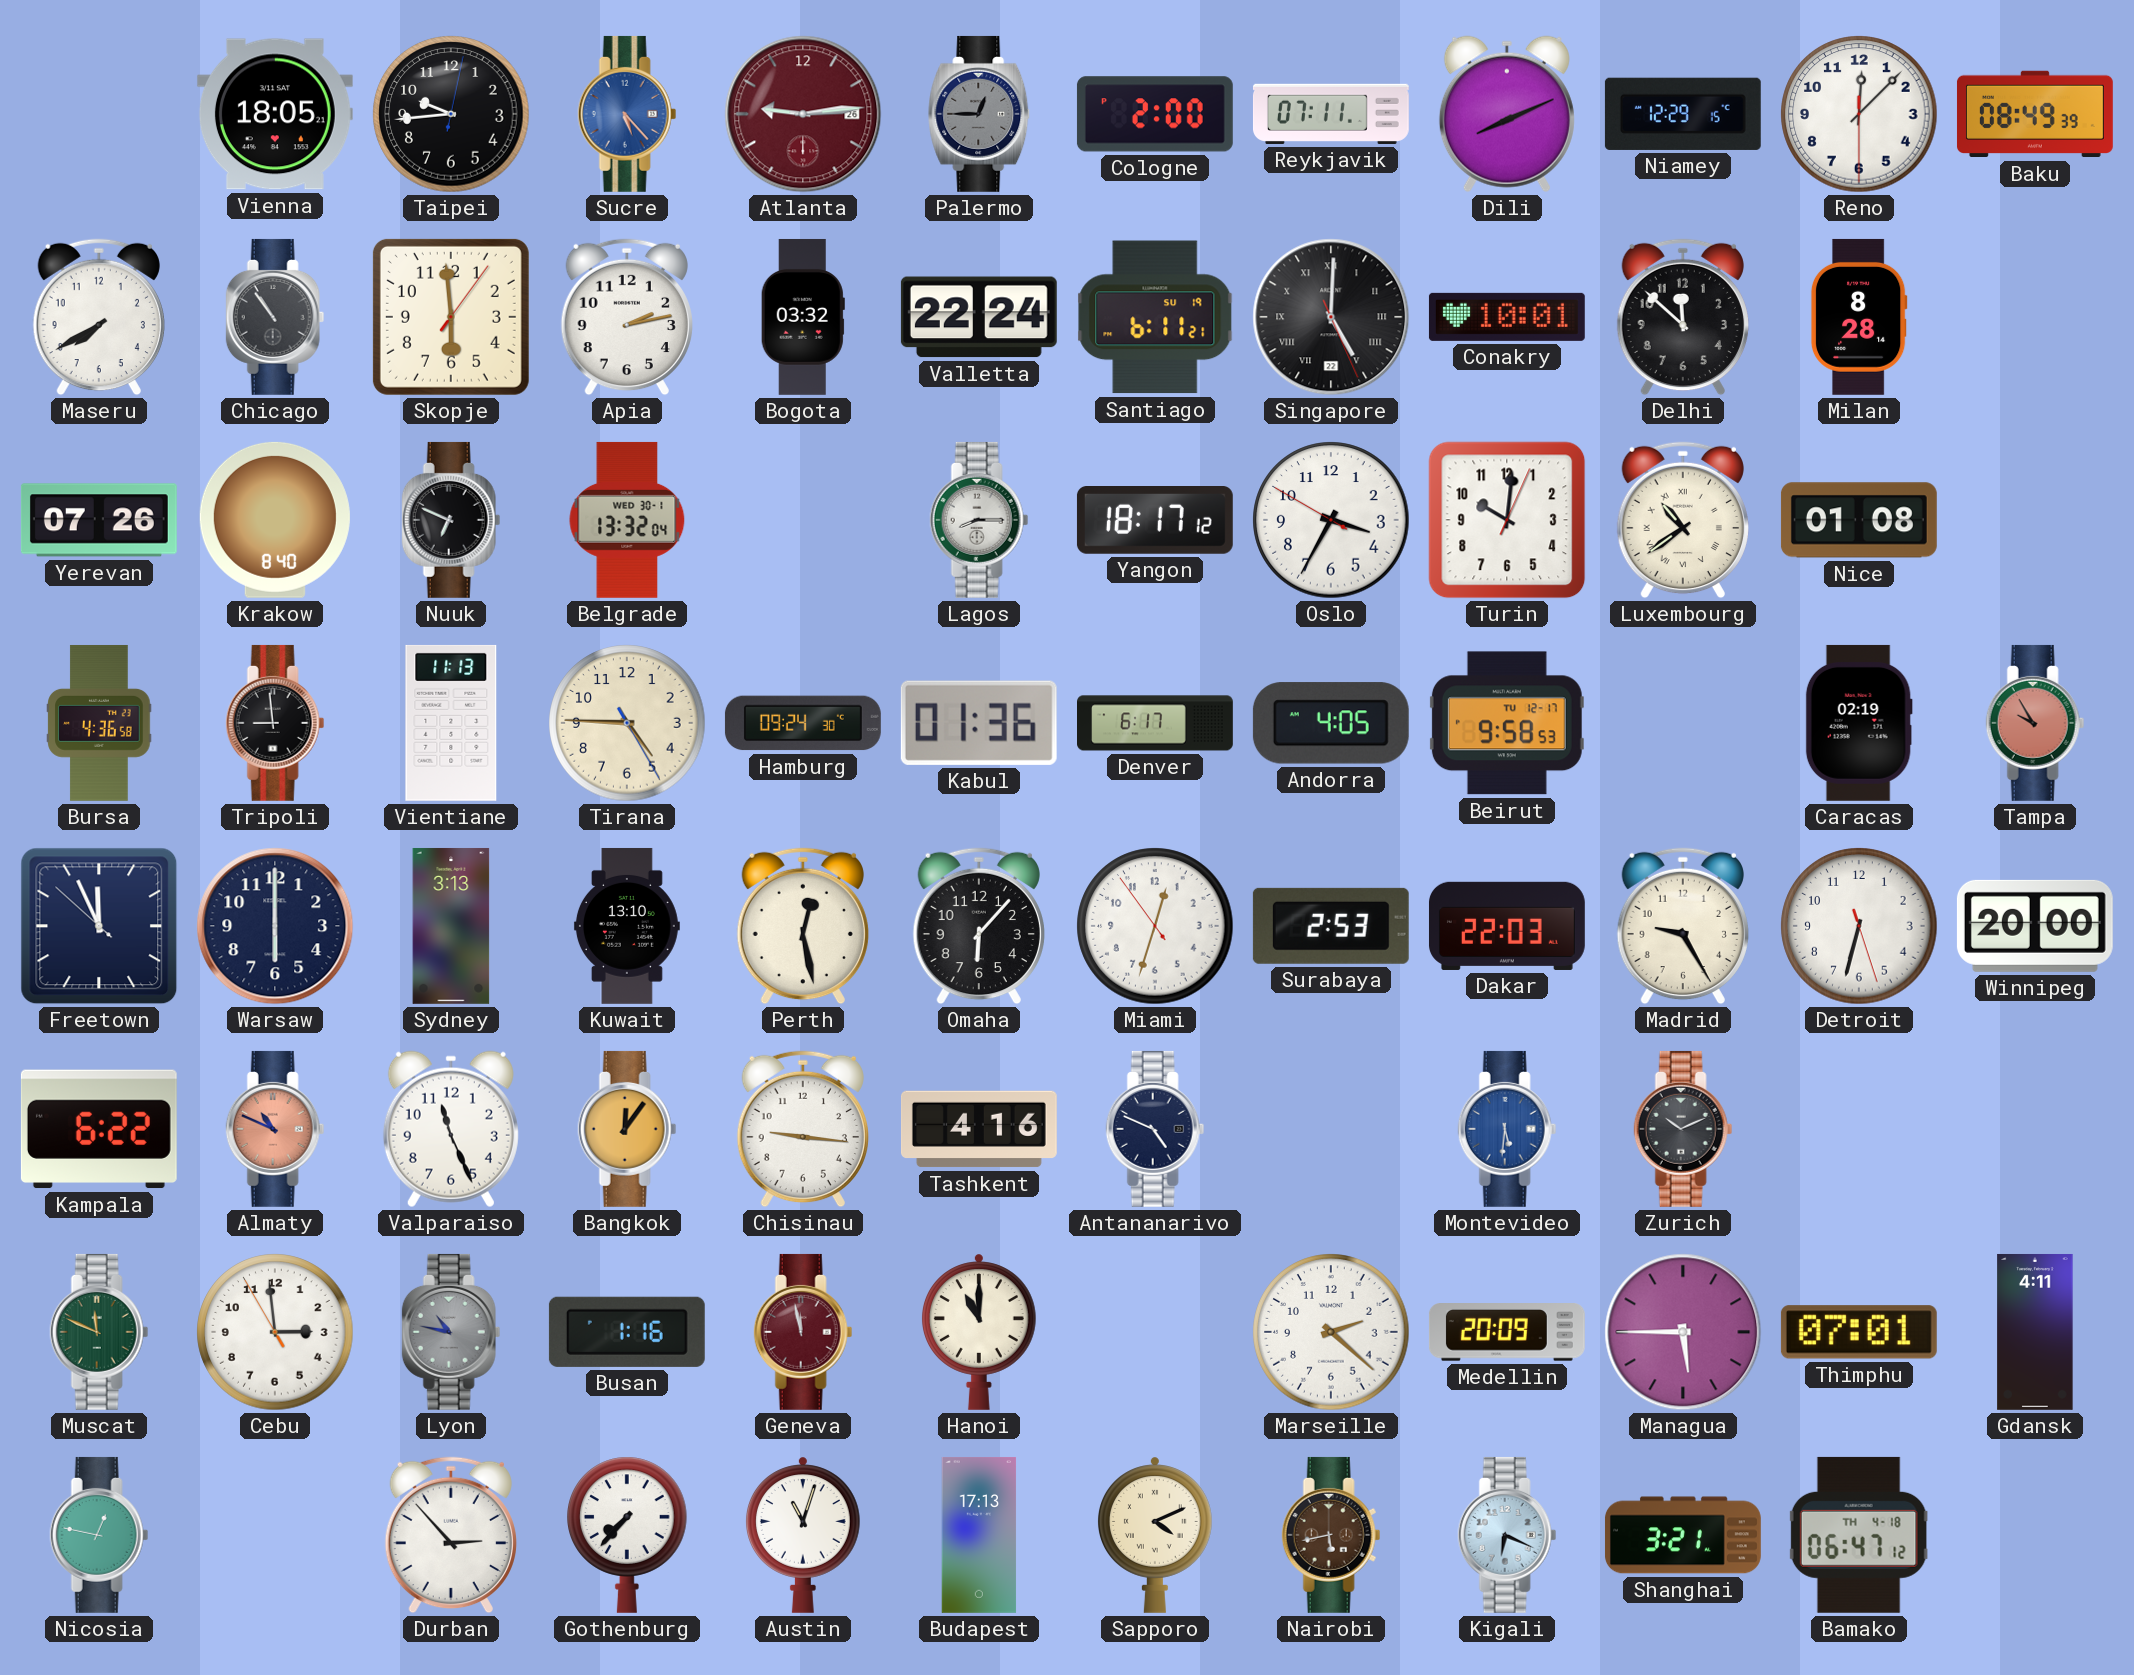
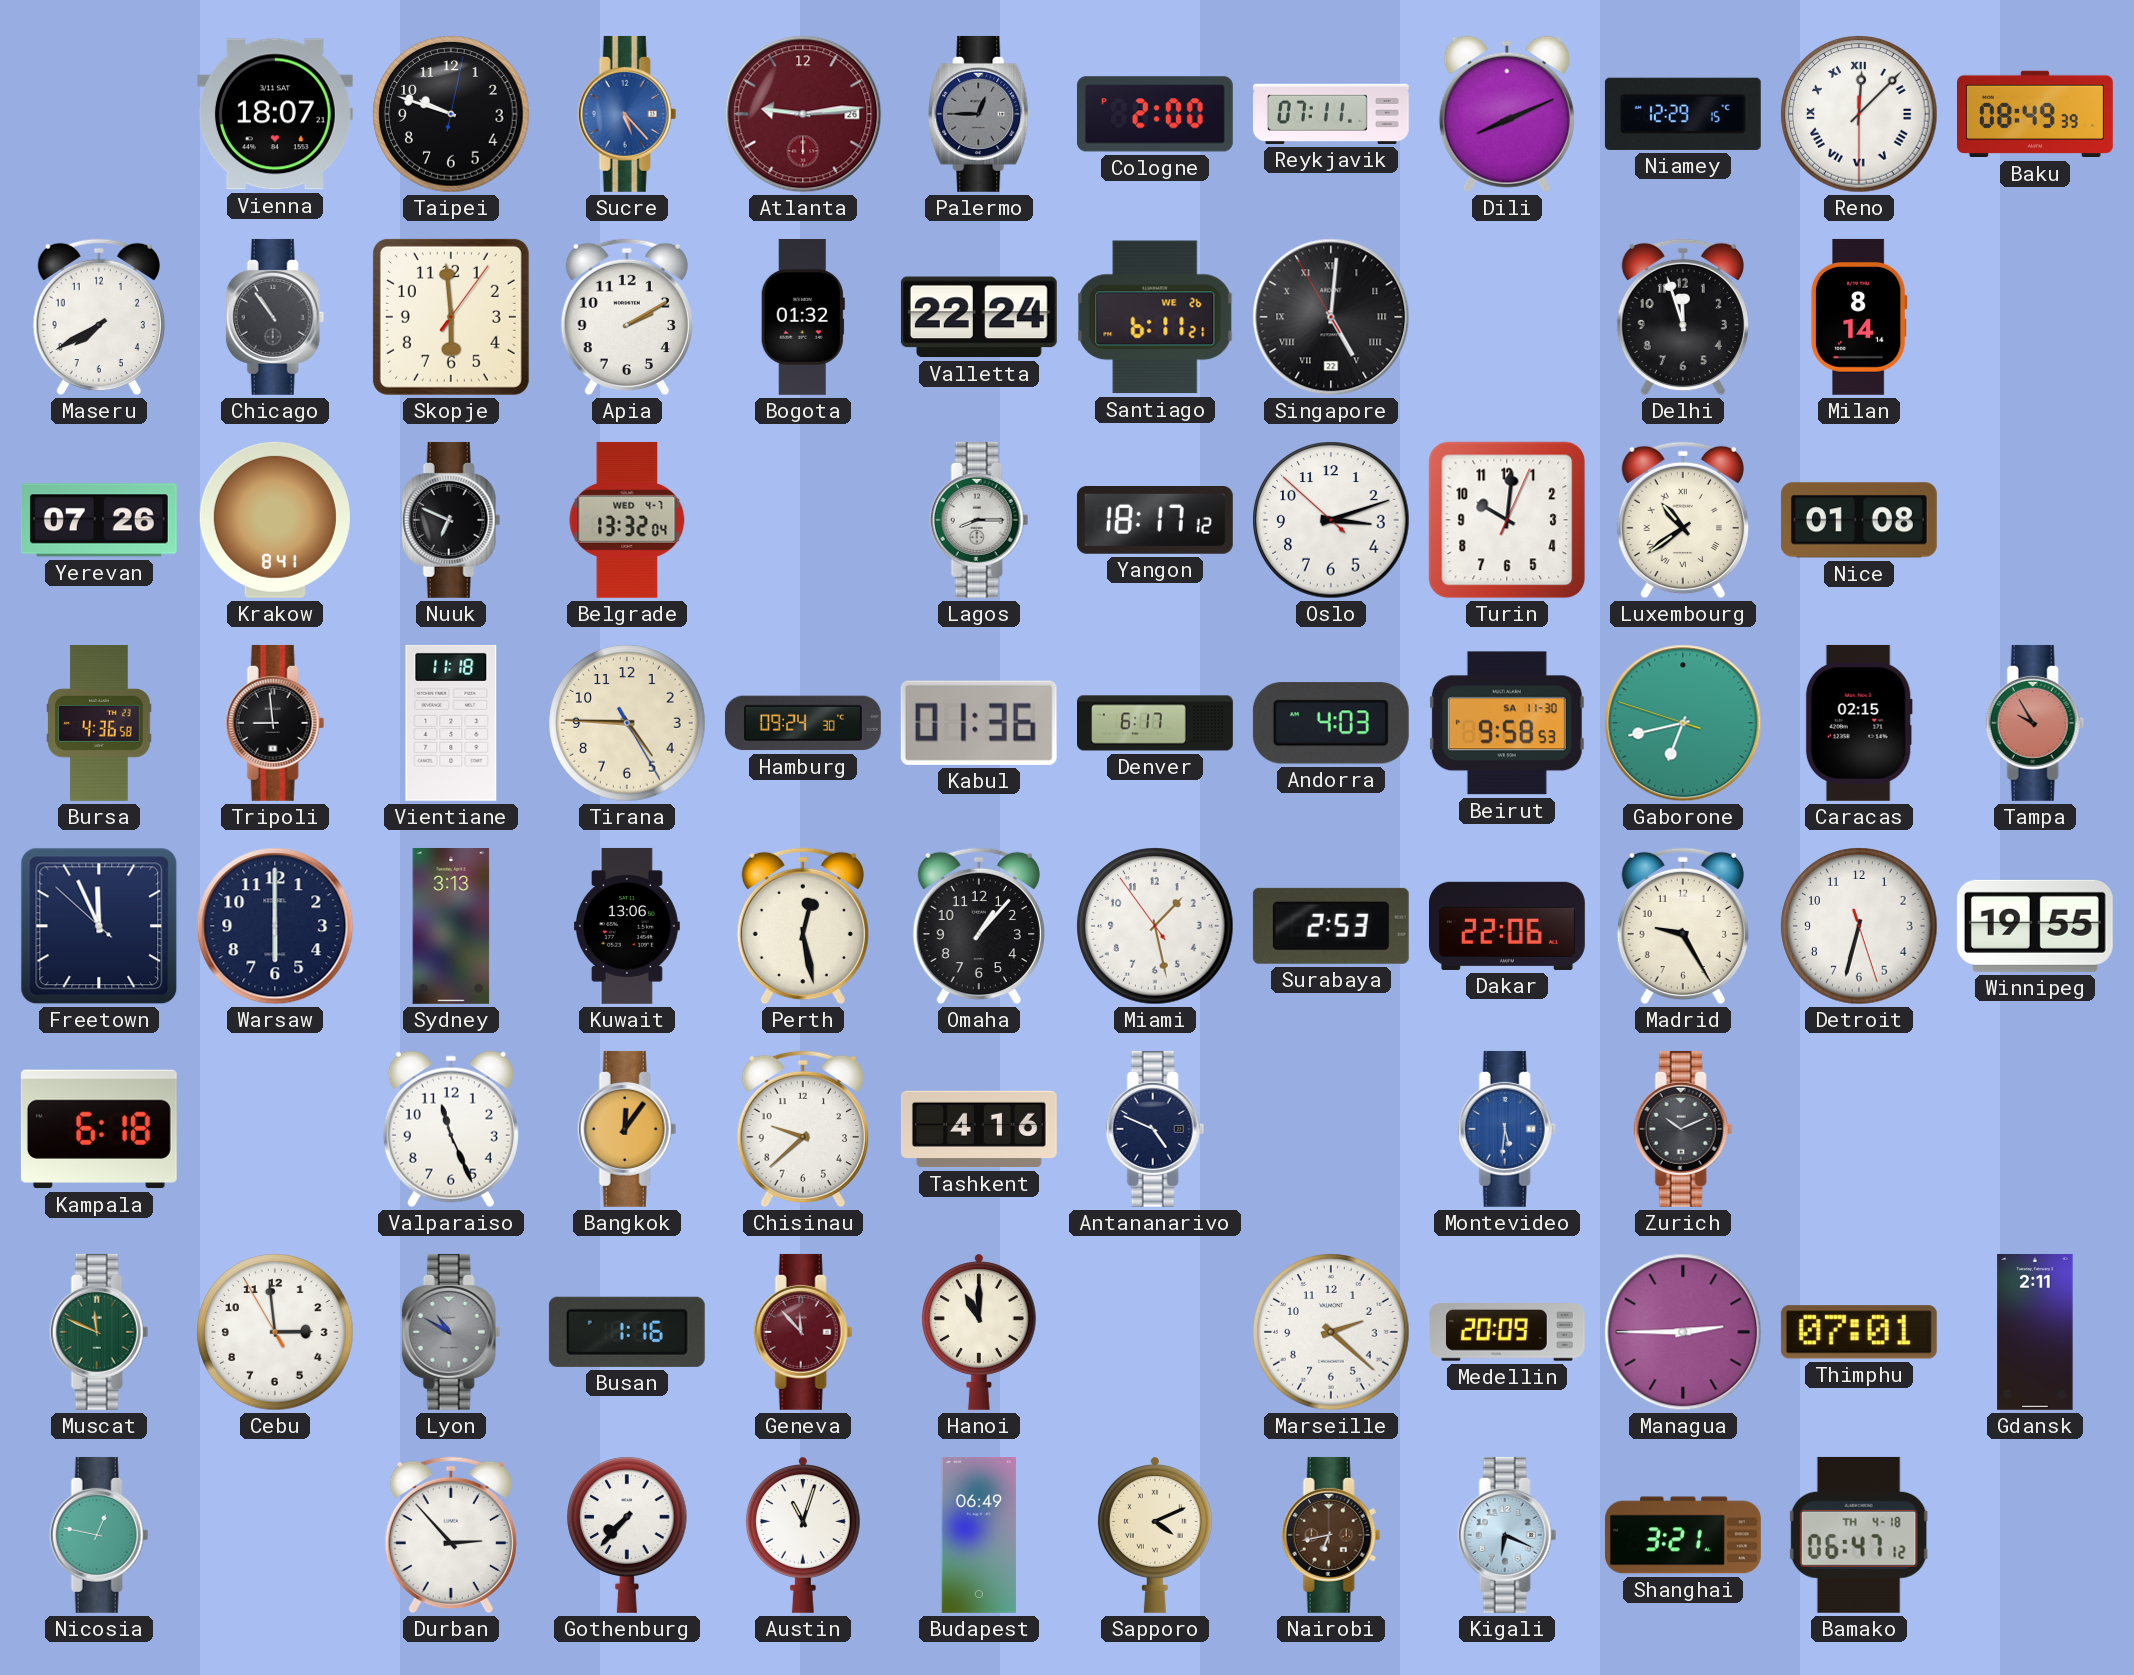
Vienna: 18:05 -> 18:07 (275, 114)
Taipei: 9:44 -> 9:48 (451, 114)
Reno numerals: Arabic -> Roman (1859, 114)
Apia: 2:13 -> 2:10 (627, 317)
Bogota: 03:32 -> 01:32 (803, 317)
Santiago date: SU 19 -> WE 26 (1155, 317)
Singapore: 5:00:26 -> 5:00:55 (1331, 317)
Conakry: 10:01 -> none (1507, 317)
Delhi: 11:52 -> 11:57 (1683, 317)
Milan: 8:28 -> 8:14 (1859, 317)
Krakow: 8:40 -> 8:41 (275, 520)
Belgrade date: WED 30-1 -> WED 4-7 (627, 520)
Oslo: 3:34 -> 3:11 (1331, 520)
Vientiane: 11:13 -> 11:18 (451, 723)
Andorra: 4:05 -> 4:03 (1331, 723)
Beirut date: TU 12-17 -> SA 11-30 (1507, 723)
Gaborone: none -> 6:42 (1683, 723)
Caracas: 02:19 -> 02:15 (1859, 723)
Kuwait: 13:10 -> 13:06 (627, 926)
Omaha: 6:07 -> 1:07 (979, 926)
Miami: 12:32 -> 1:27 (1155, 926)
Dakar: 22:03 -> 22:06 (1507, 926)
Winnipeg: 20:00 -> 19:55 (2035, 926)
Kampala: 6:22 -> 6:18 (99, 1129)
Almaty: 10:49 -> none (275, 1129)
Chisinau: 9:16 -> 9:38 (803, 1129)
Lyon: 10:47 -> 10:50 (451, 1332)
Geneva: 11:58 -> 11:53 (803, 1332)
Managua: 5:45 -> 2:45 (1683, 1332)
Gdansk: 4:11 -> 2:11 (2035, 1332)
Budapest: 17:13 -> 06:49 (979, 1535)
Nairobi: 5:43 -> 6:43 (1331, 1535)
